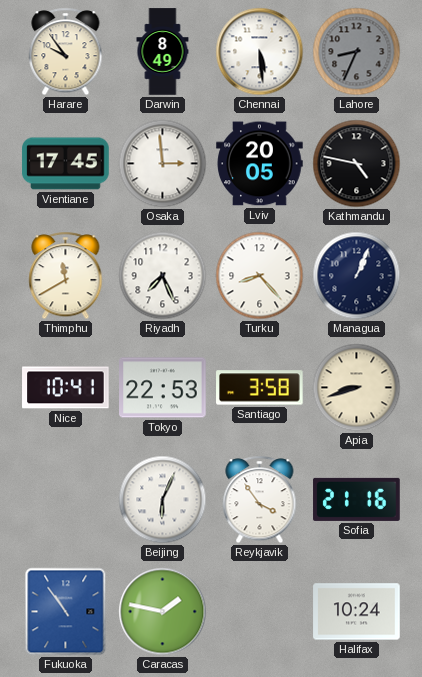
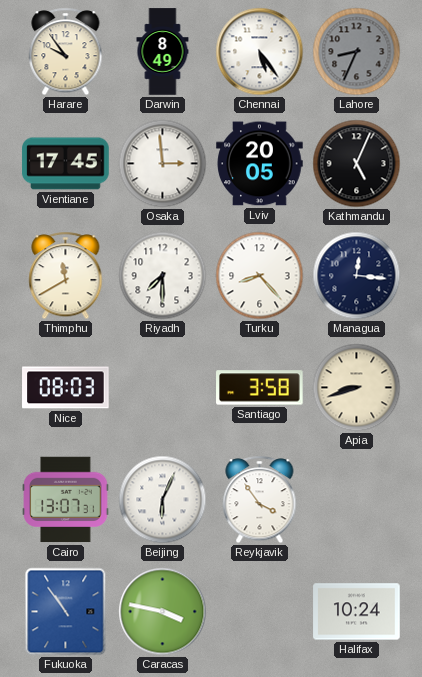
Chennai: 5:29 -> 5:24 (260, 52)
Kathmandu: 4:47 -> 5:04 (357, 164)
Riyadh: 7:26 -> 7:30 (163, 276)
Managua: 1:04 -> 12:16 (357, 276)
Nice: 10:41 -> 08:03 (66, 388)
Tokyo: 22:53 -> none (163, 388)
Cairo: none -> 13:07 (66, 500)
Sofia: 21:16 -> none (357, 499)
Caracas: 1:47 -> 3:47 (163, 612)
